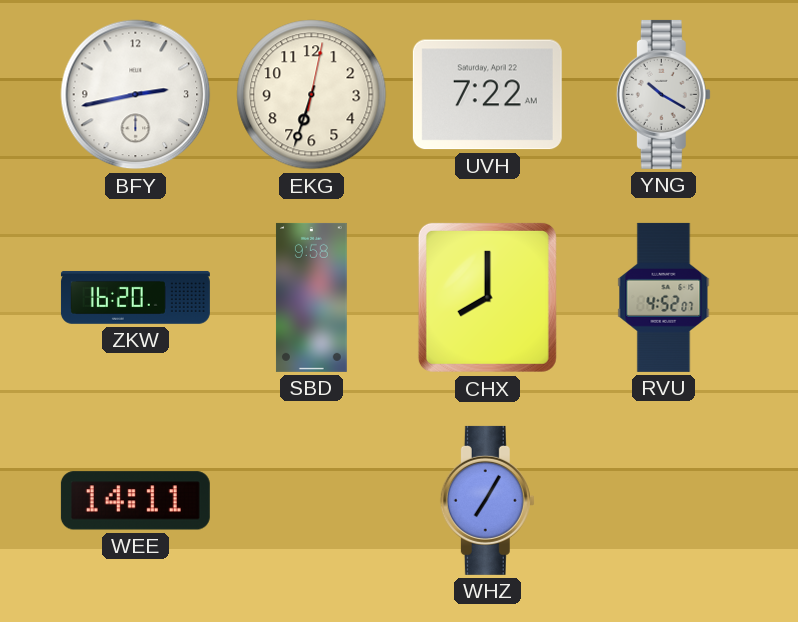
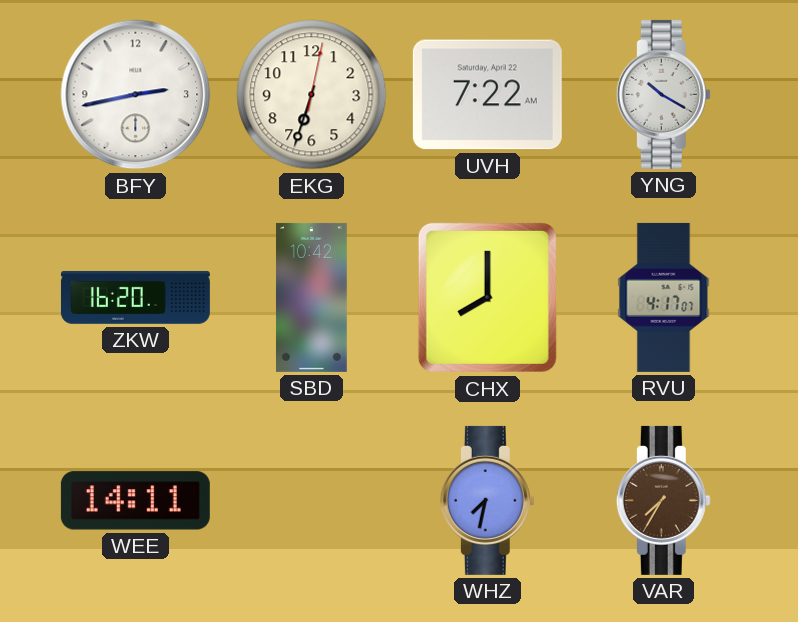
SBD: 9:58 -> 10:42 (312, 297)
RVU: 4:52 -> 4:17 (664, 297)
WHZ: 7:05 -> 7:32 (487, 500)
VAR: none -> 7:35 (663, 500)
